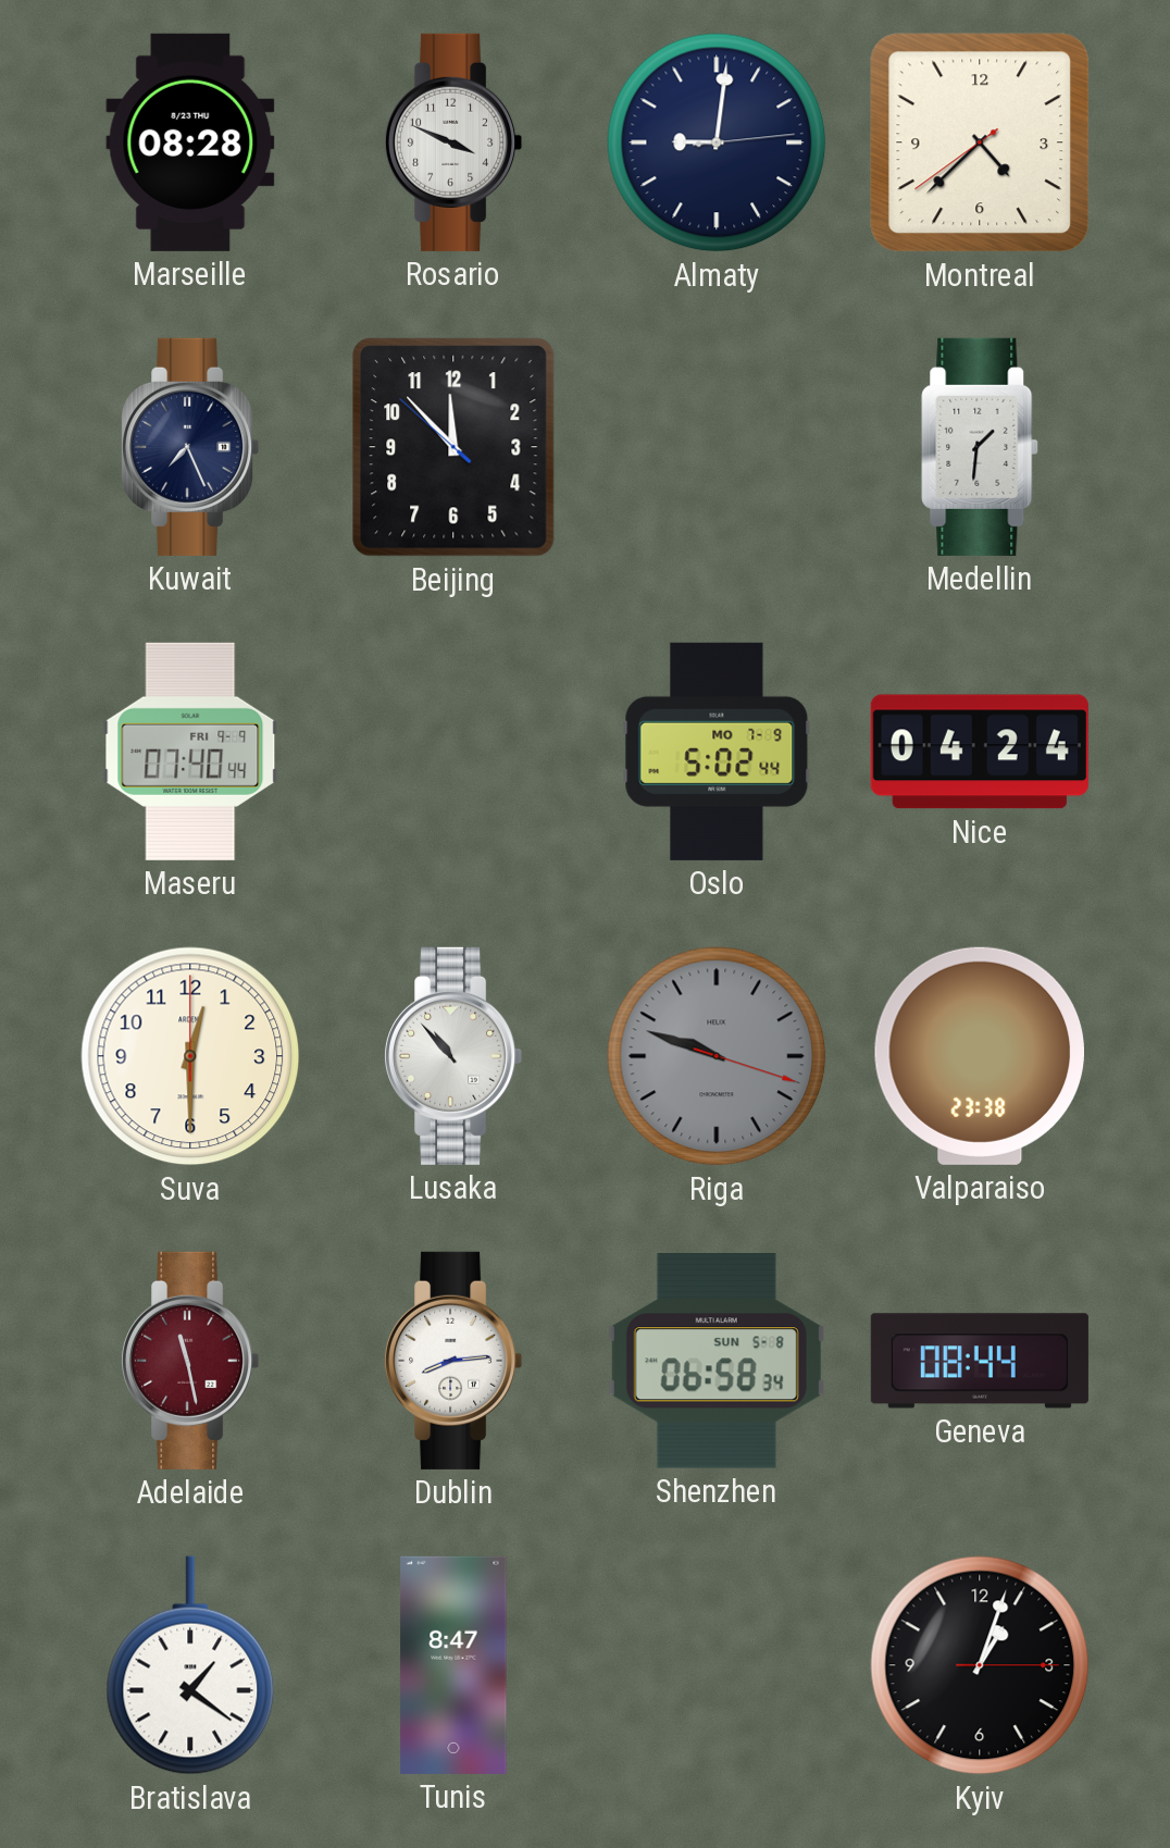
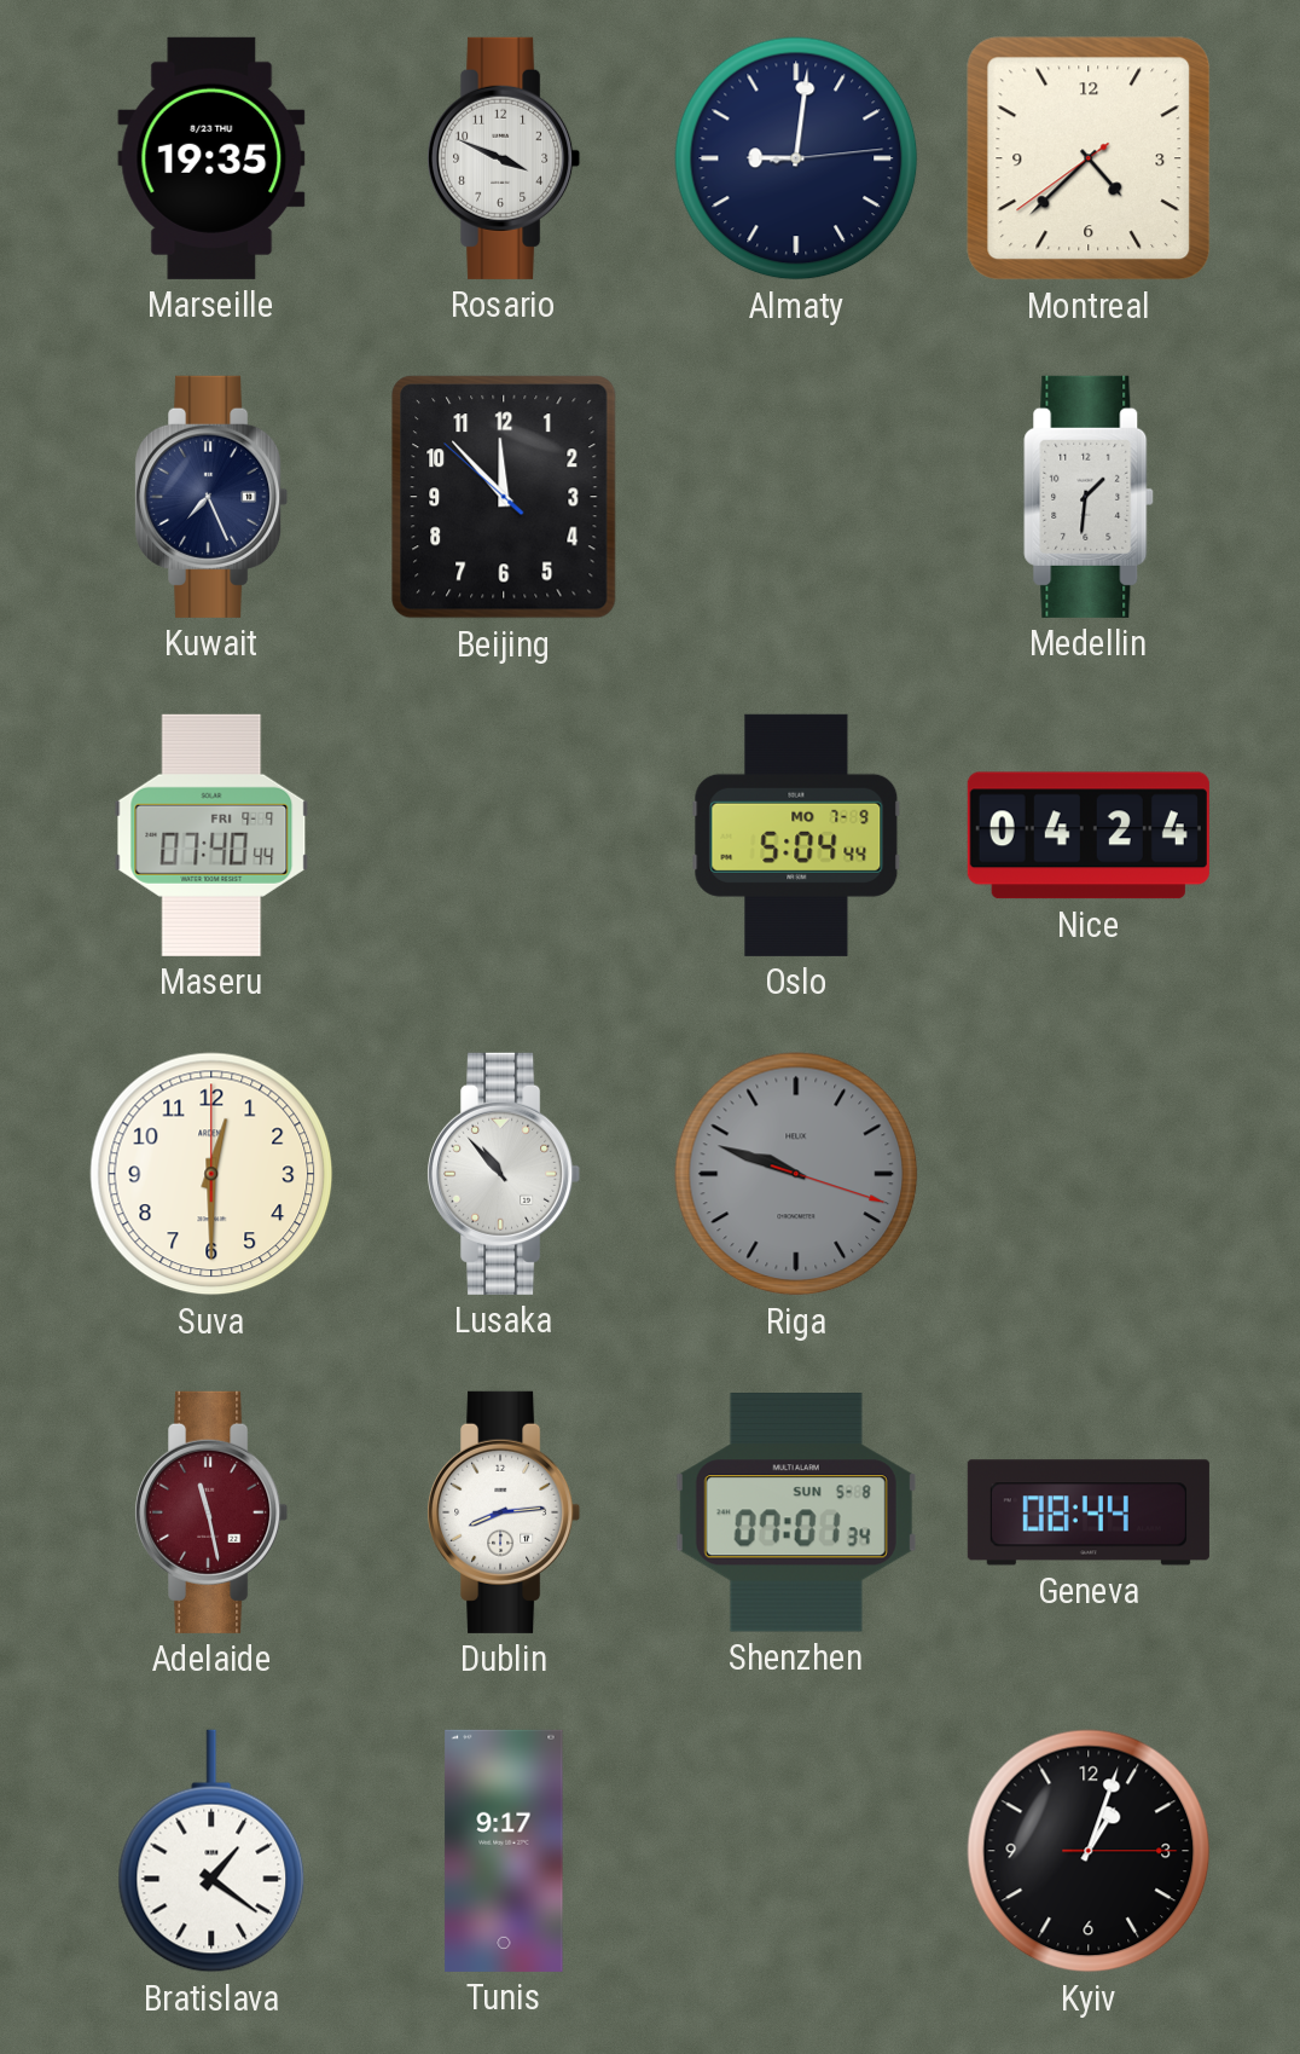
Marseille: 08:28 -> 19:35 (211, 158)
Oslo: 5:02 -> 5:04 (796, 835)
Valparaiso: 23:38 -> none (979, 1056)
Shenzhen: 06:58 -> 07:01 (796, 1514)
Tunis: 8:47 -> 9:17 (504, 1851)
